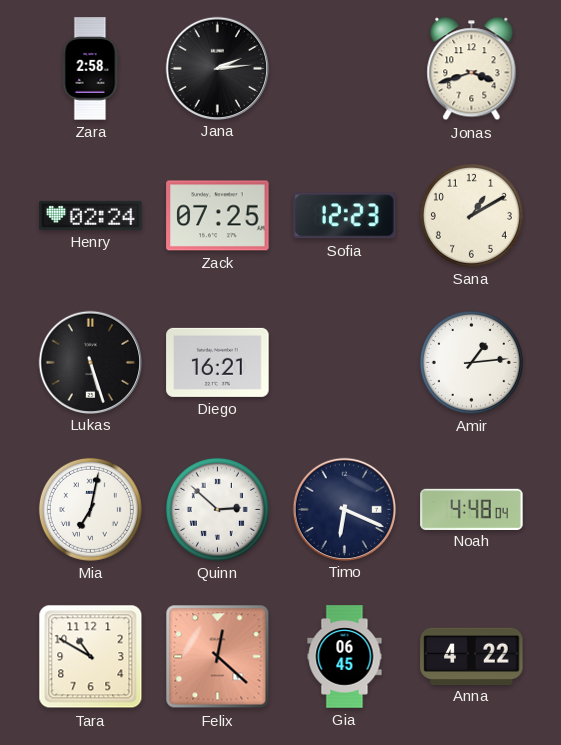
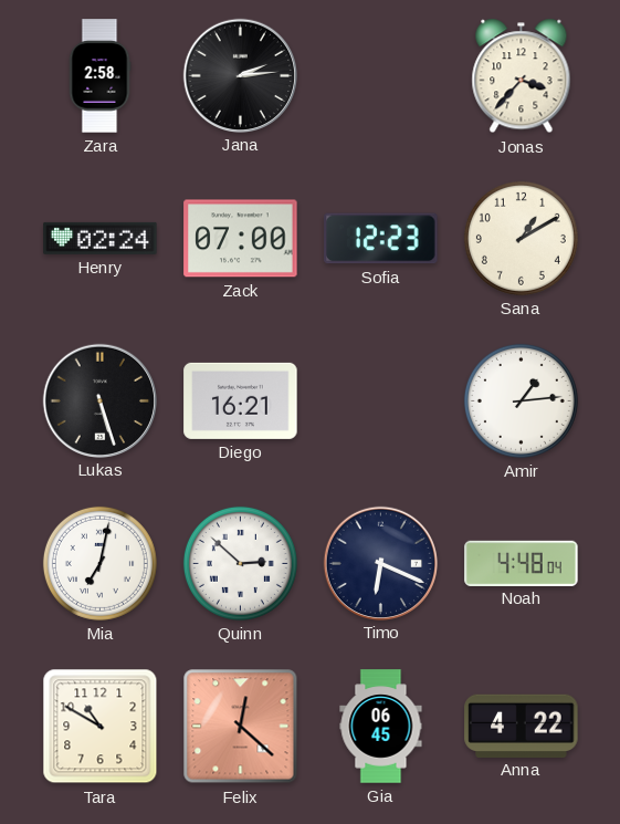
Jonas: 3:42 -> 3:37 (522, 76)
Zack: 07:25 -> 07:00 (241, 239)
